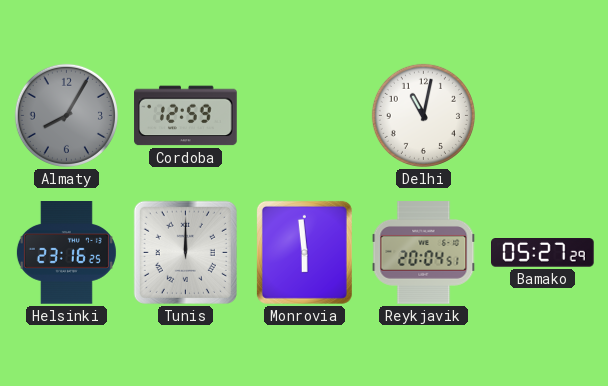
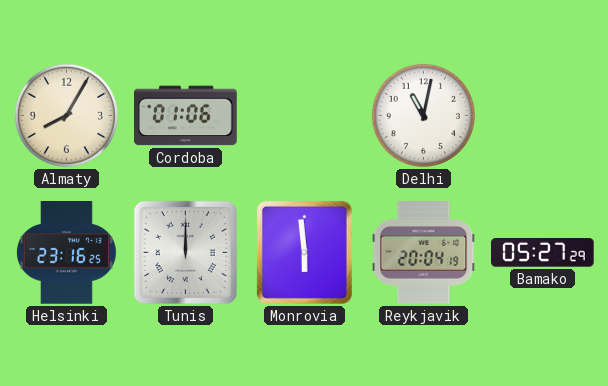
Almaty dial: grey -> cream (66, 115)
Cordoba: 12:59 -> 01:06 (186, 116)
Reykjavik: 20:04:51 -> 20:04:19 (424, 253)
